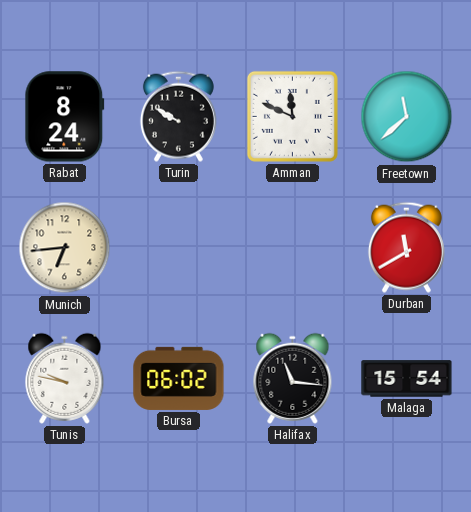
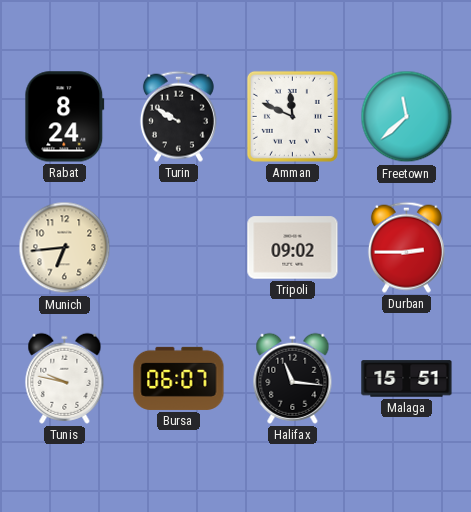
Tripoli: none -> 09:02 (293, 248)
Durban: 11:40 -> 2:45 (406, 247)
Bursa: 06:02 -> 06:07 (179, 378)
Malaga: 15:54 -> 15:51 (407, 379)
